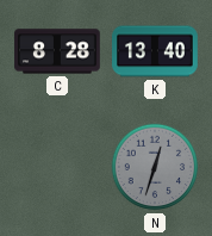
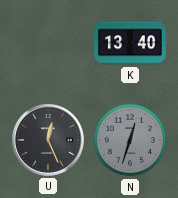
C: 8:28 -> none (57, 51)
U: none -> 12:26 (48, 140)
